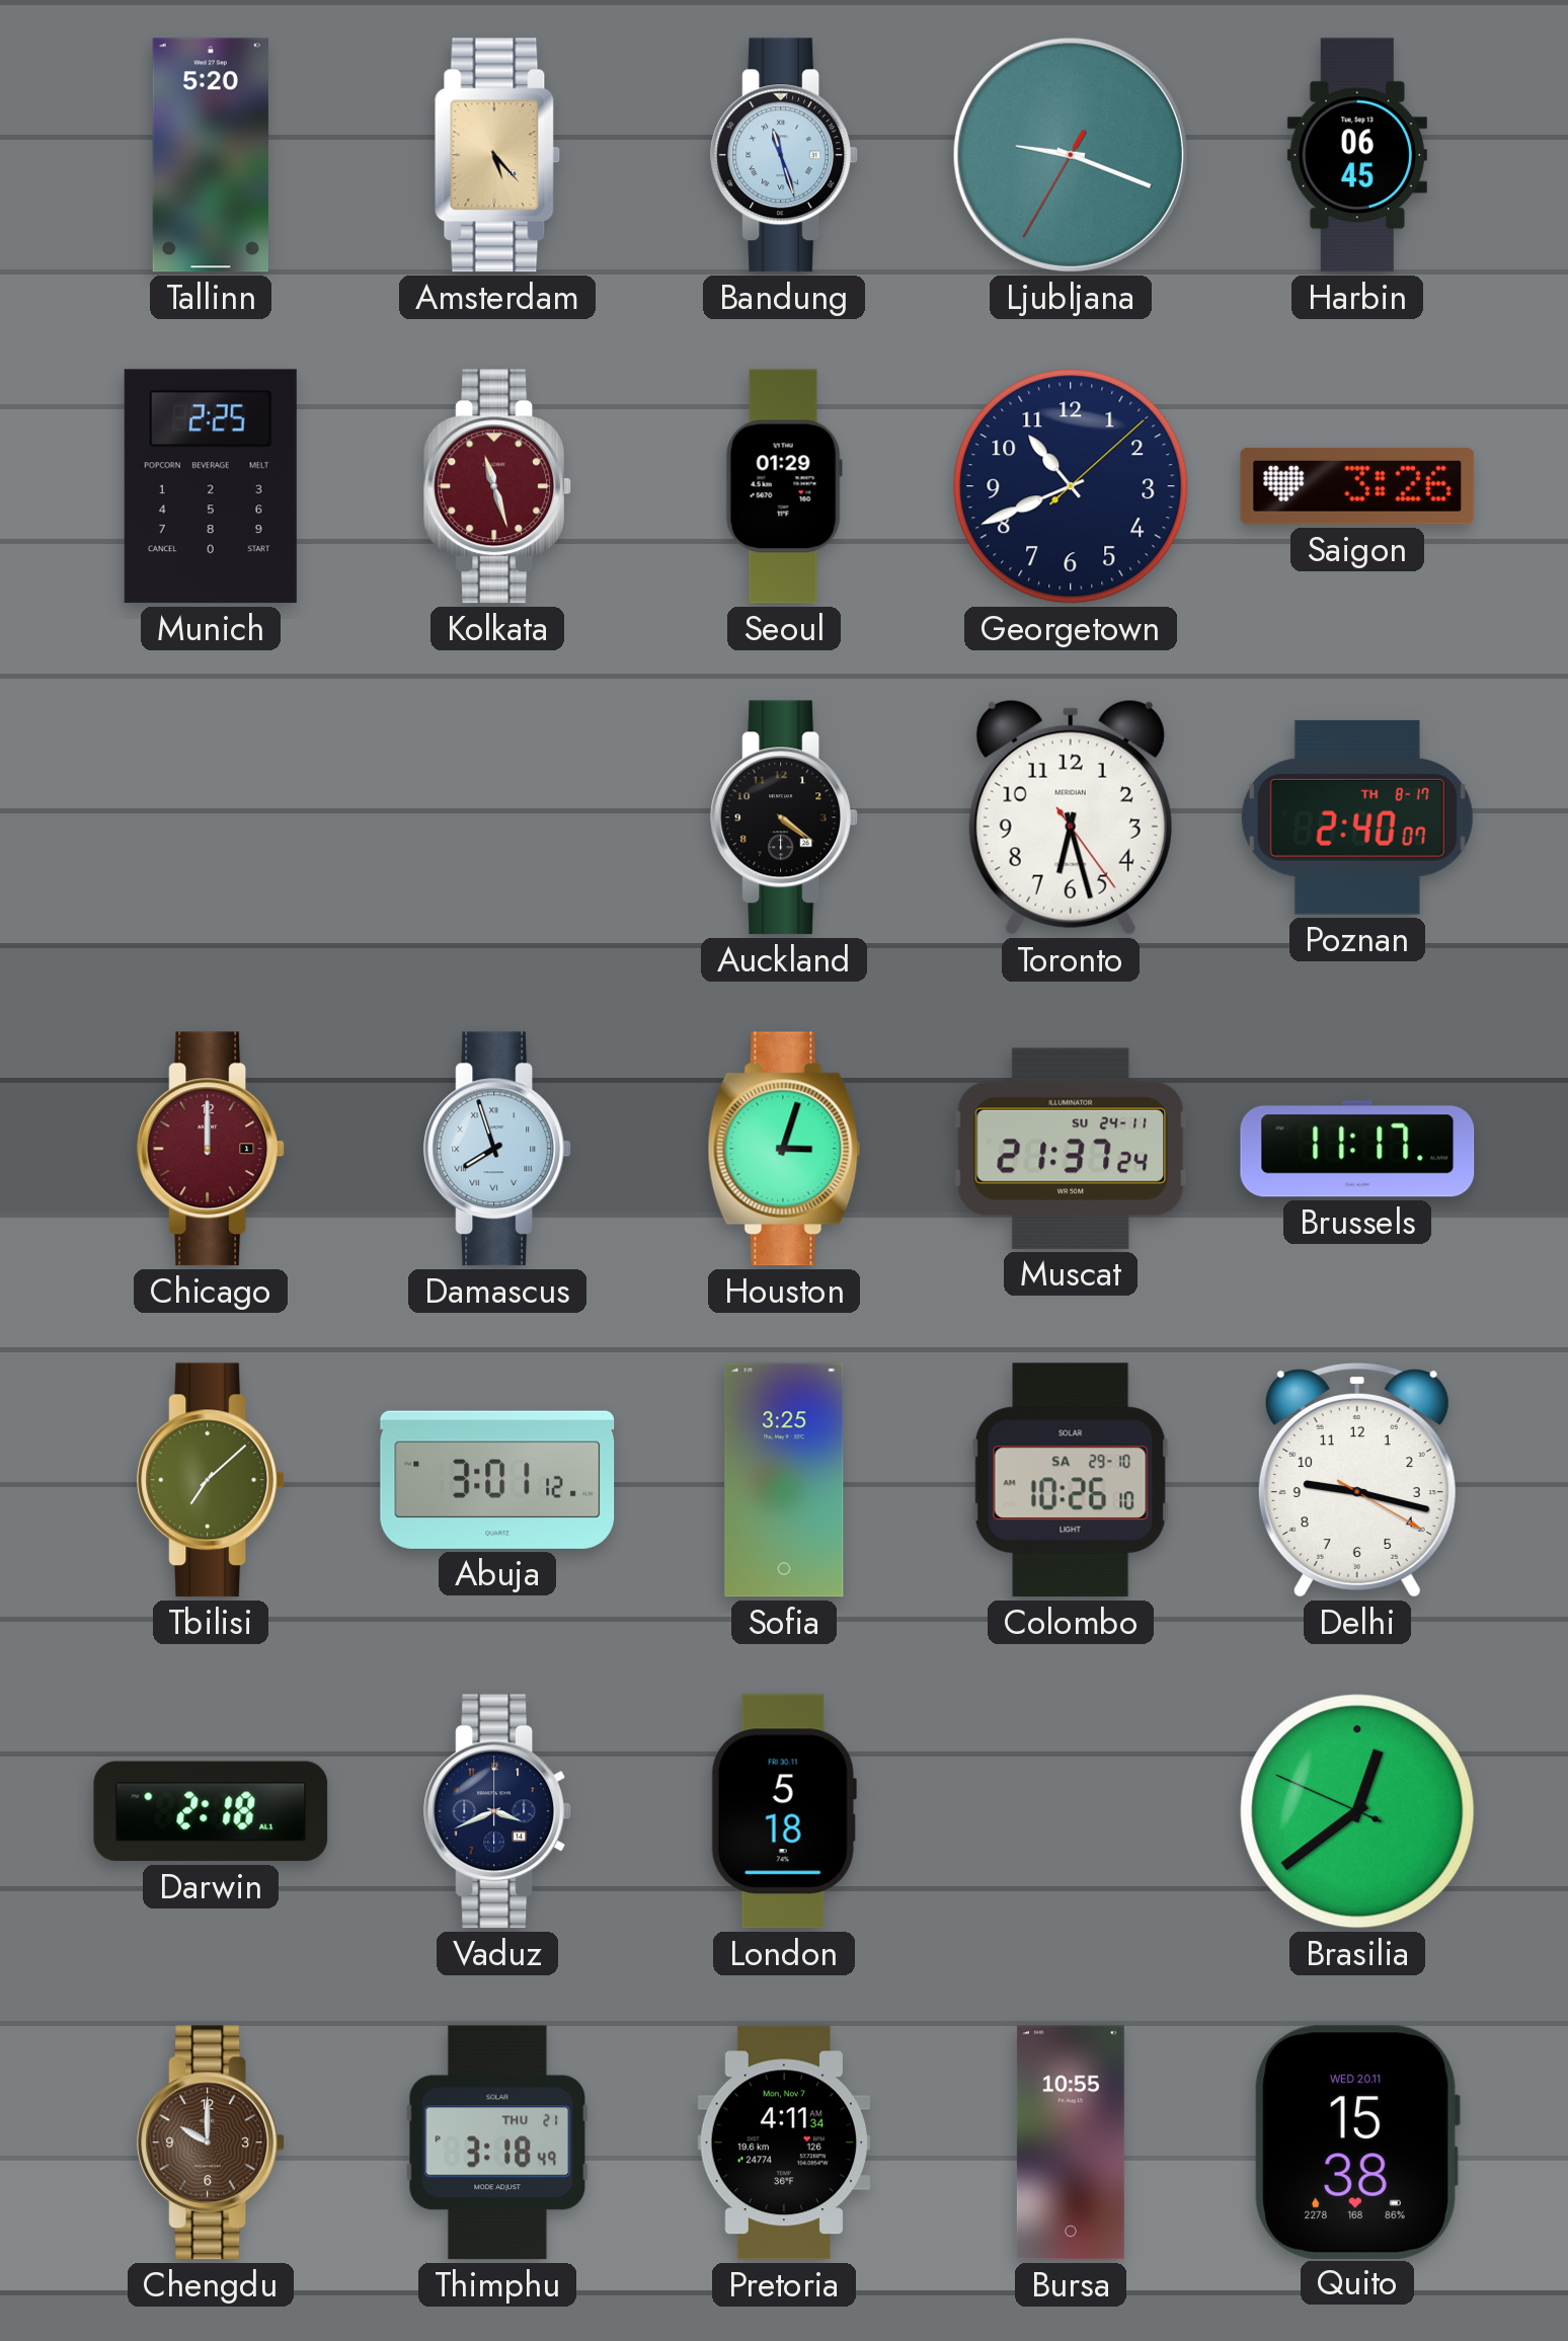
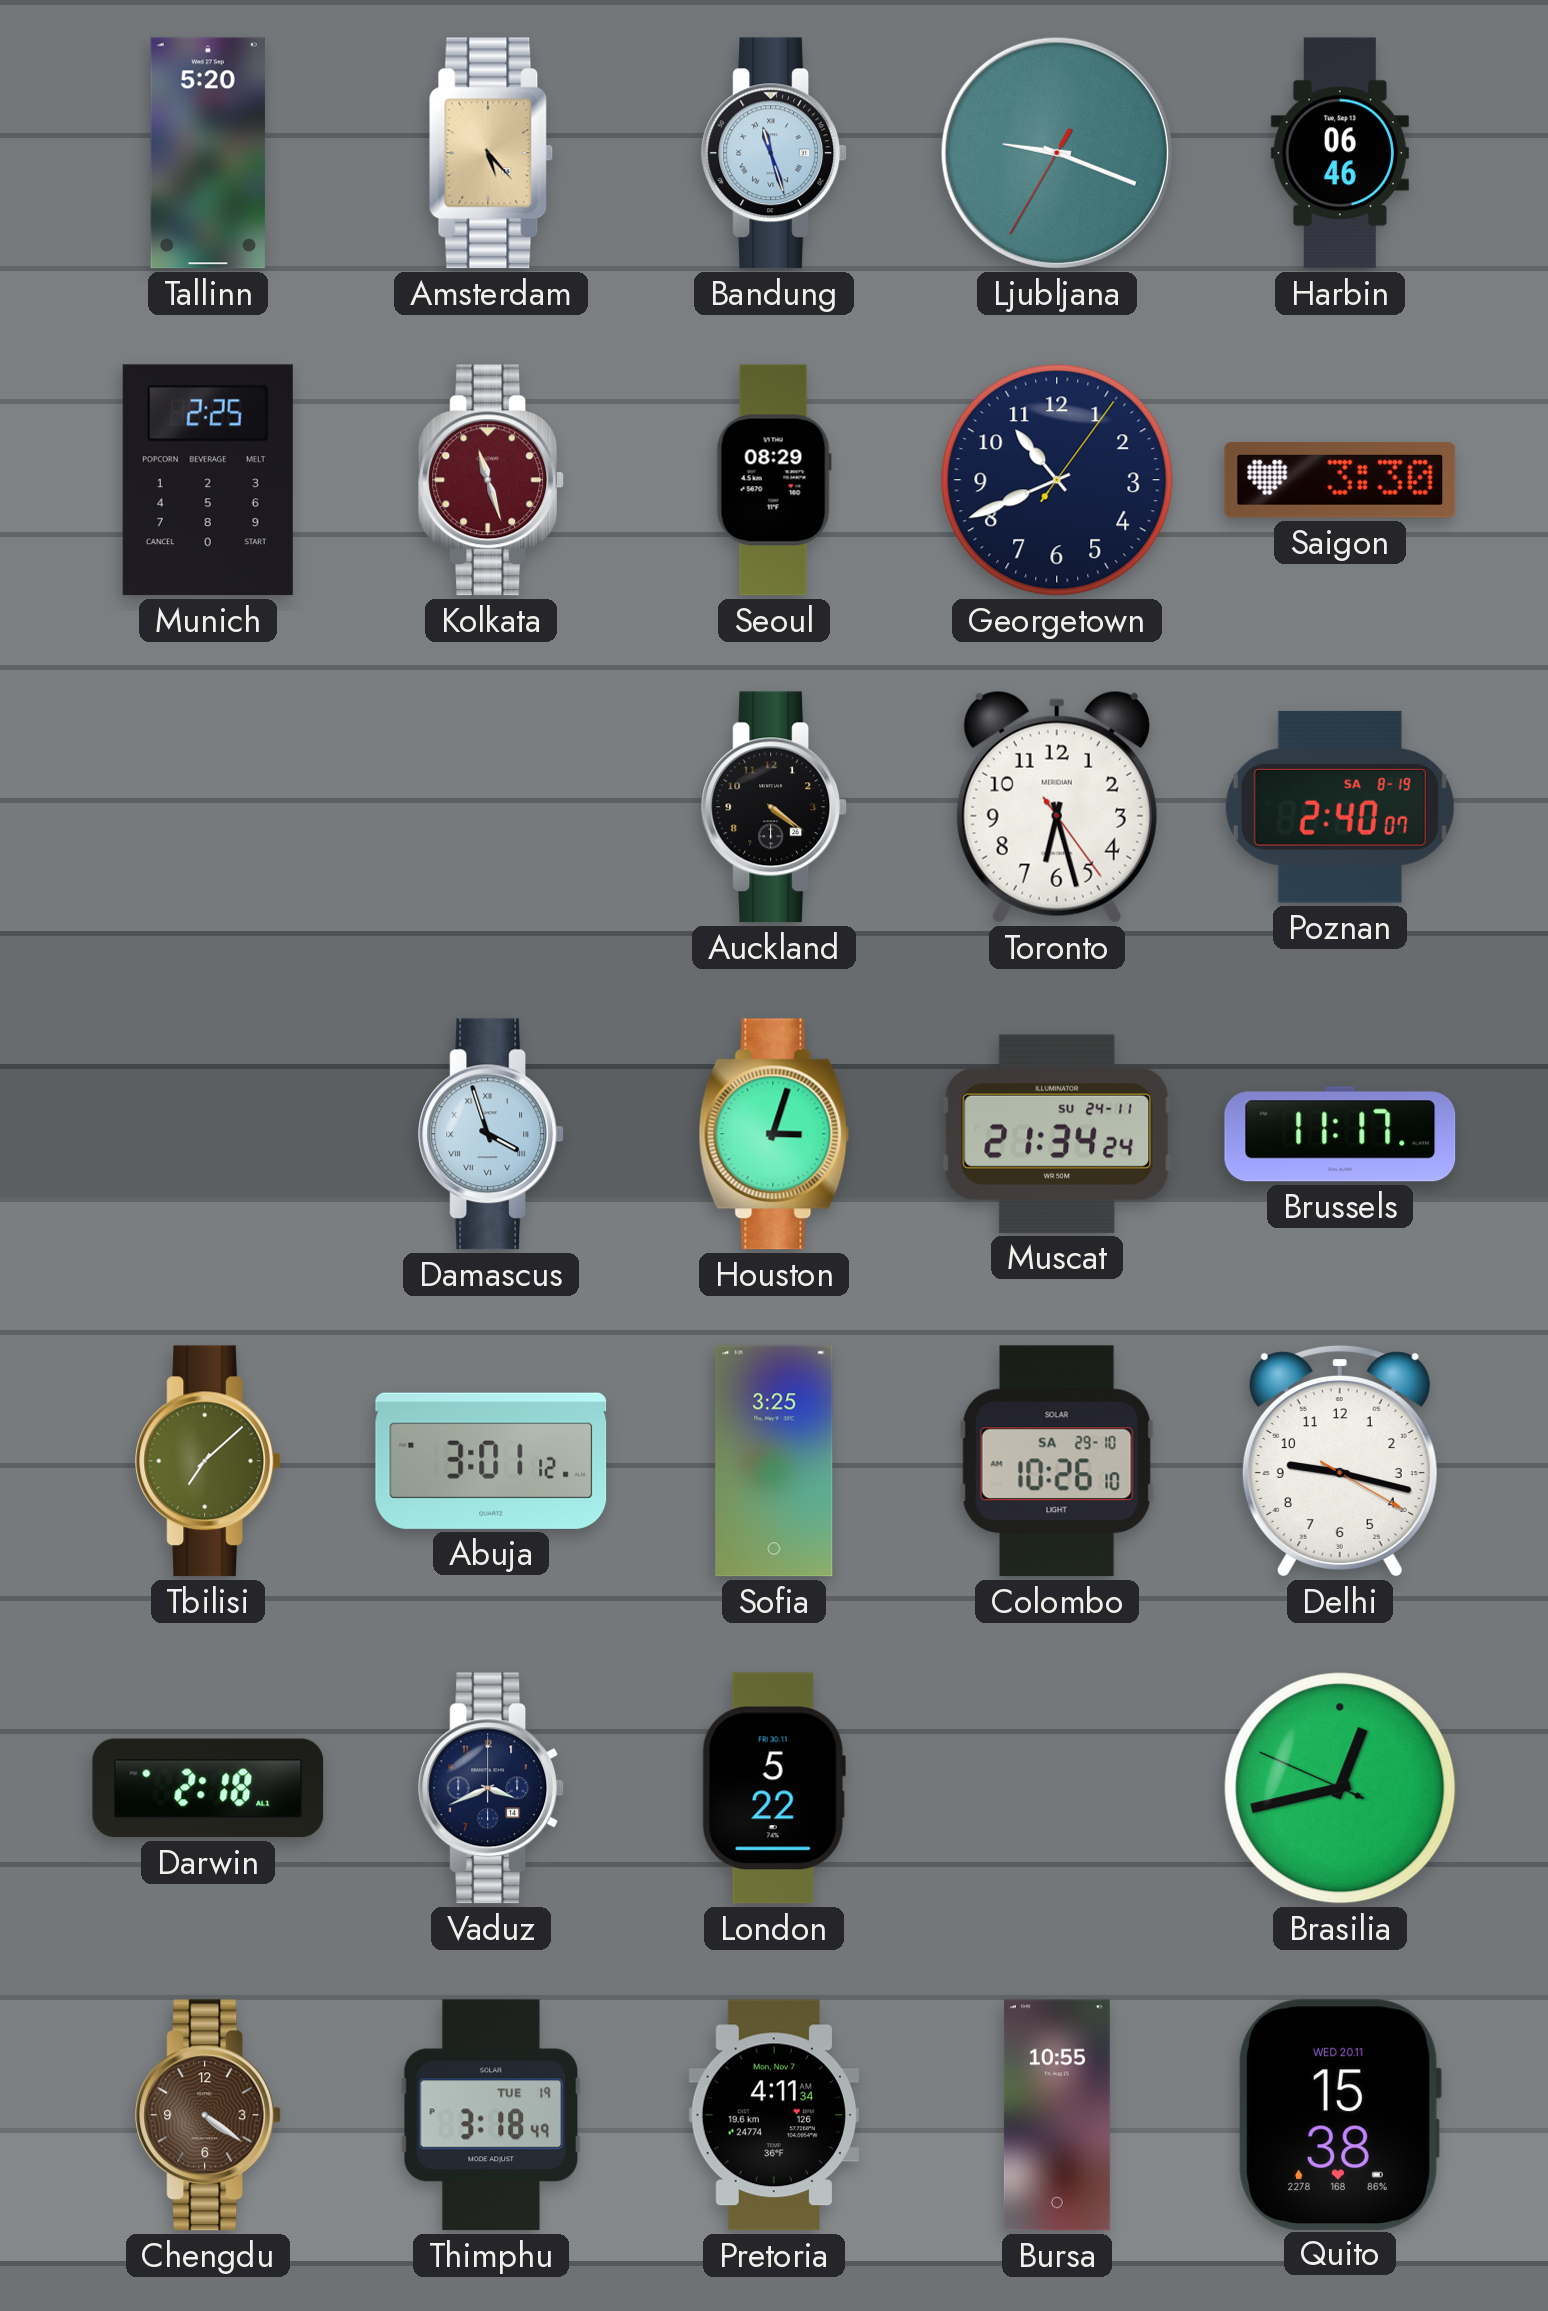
Harbin: 06:45 -> 06:46 (1340, 153)
Seoul: 01:29 -> 08:29 (774, 480)
Georgetown: 10:41:08 -> 10:41:06 (1057, 480)
Saigon: 3:26 -> 3:30 (1340, 480)
Poznan date: TH 8-17 -> SA 8-19 (1340, 807)
Chicago: 12:00 -> none (212, 1149)
Damascus: 7:57 -> 3:57 (492, 1134)
Muscat: 21:37 -> 21:34 (1057, 1134)
London: 5:18 -> 5:22 (774, 1788)
Brasilia: 12:38 -> 12:42 (1340, 1788)
Chengdu: 10:00 -> 4:21 (209, 2115)
Thimphu date: THU 21 -> TUE 19 (491, 2115)
